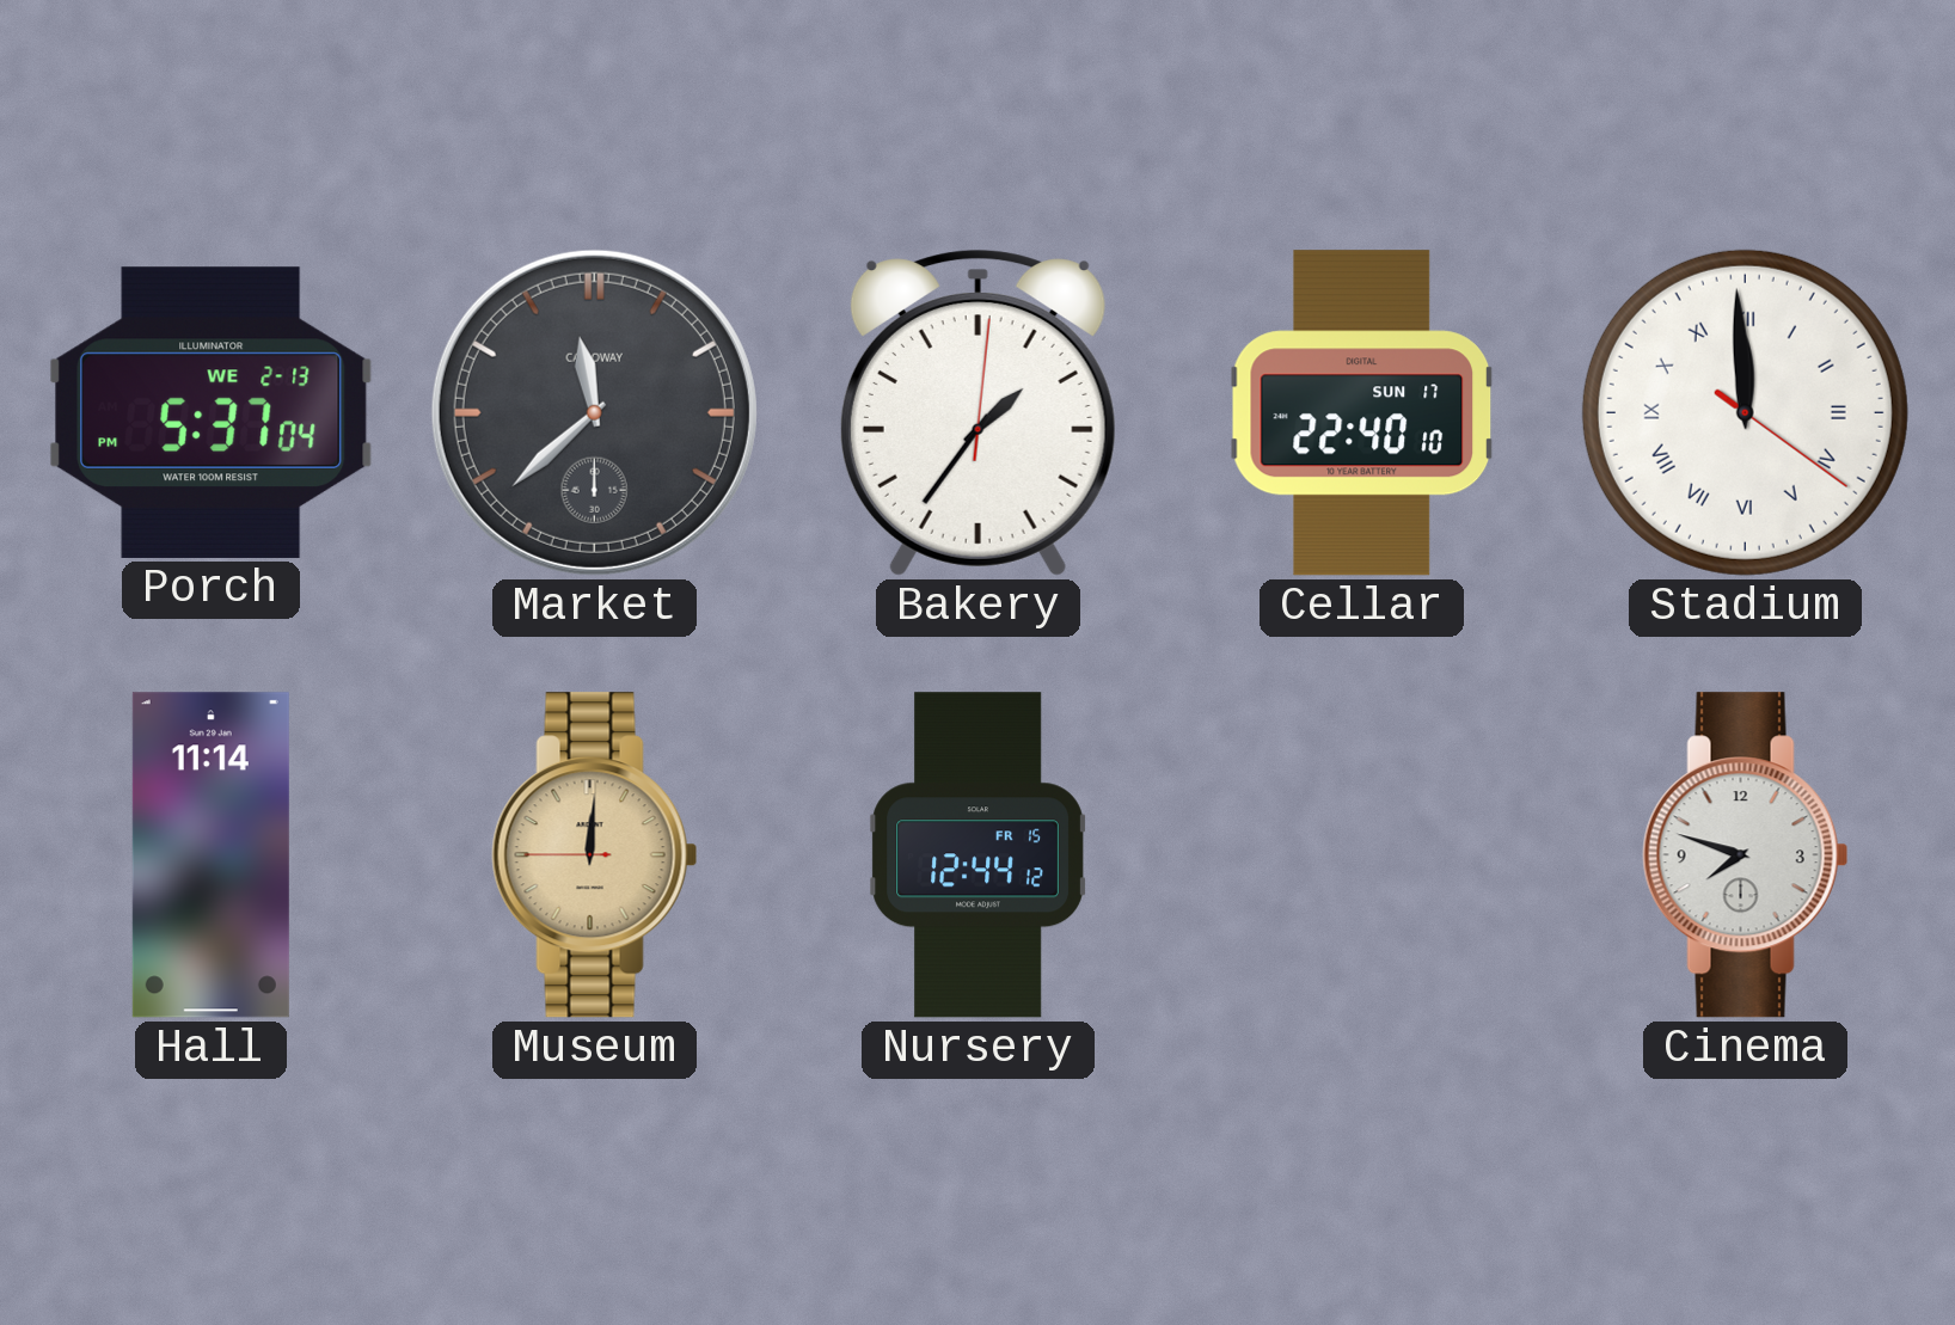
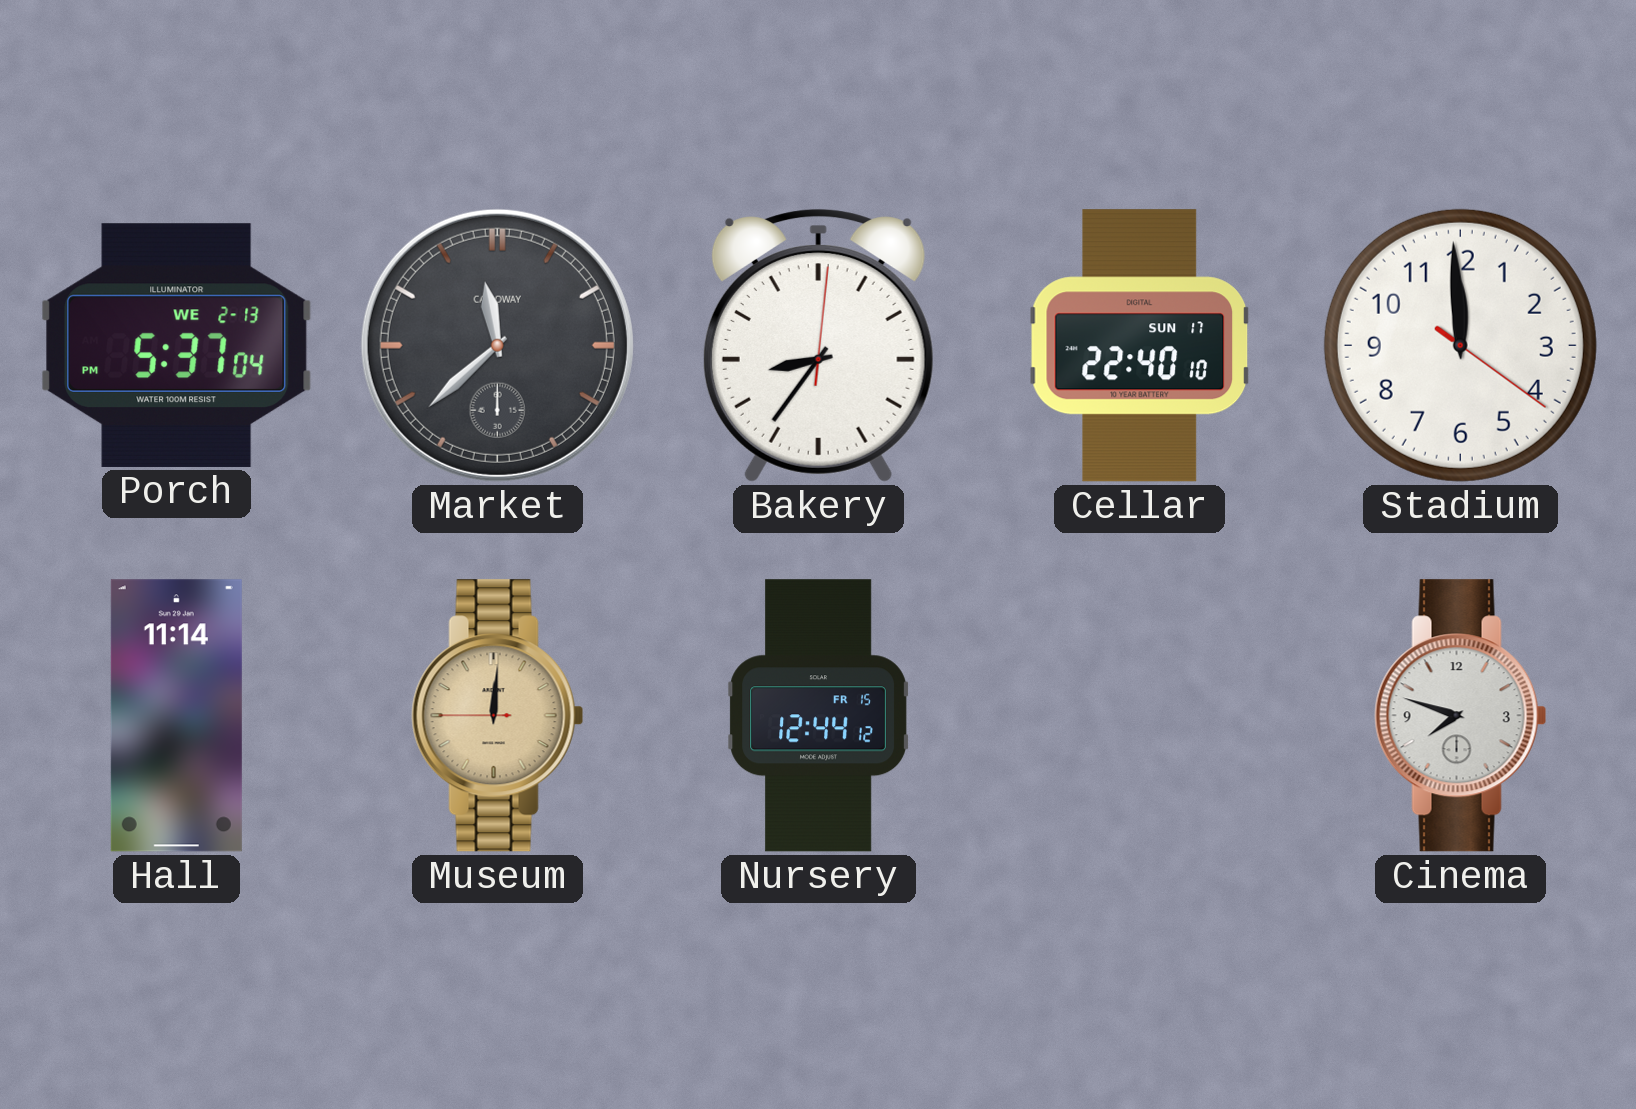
Bakery: 1:36 -> 8:36 (818, 346)
Stadium numerals: Roman -> Arabic (1460, 345)
